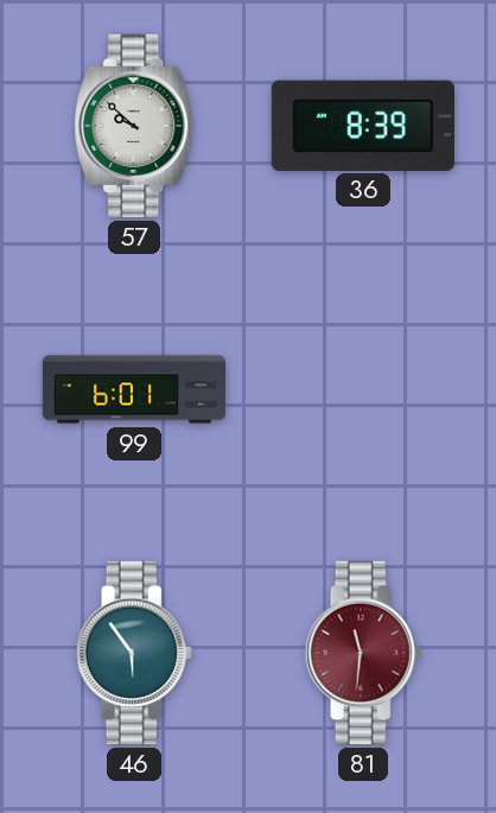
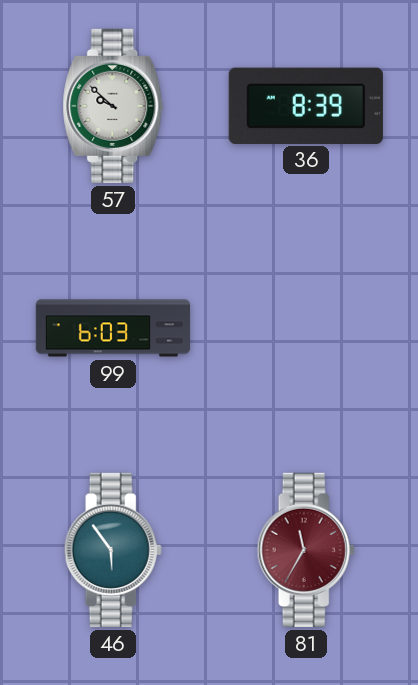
99: 6:01 -> 6:03 (112, 328)
81: 11:31 -> 11:35 (306, 550)
